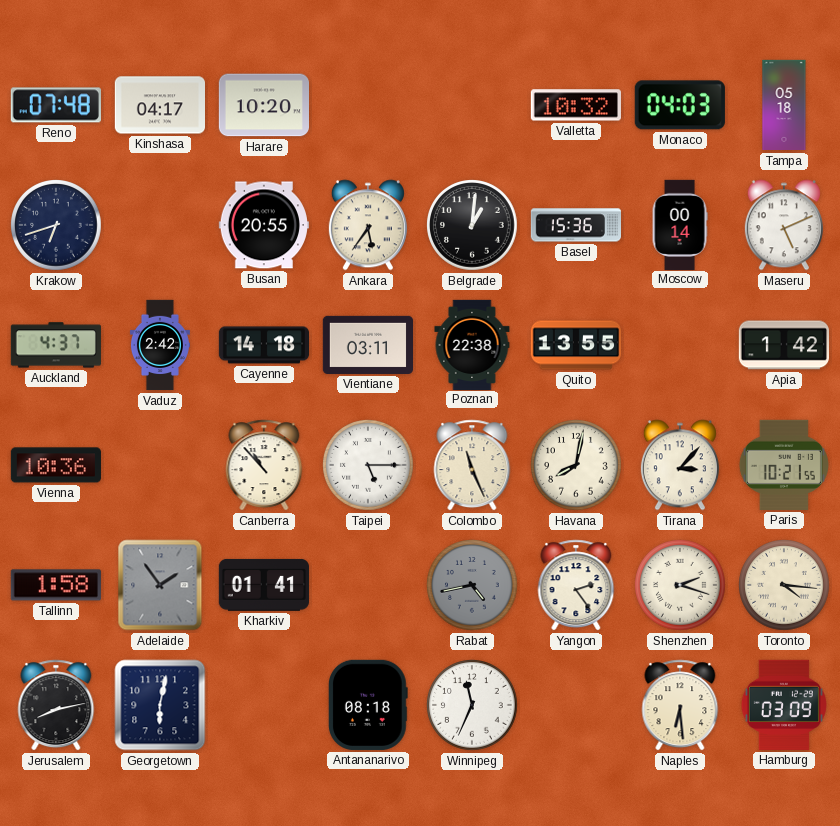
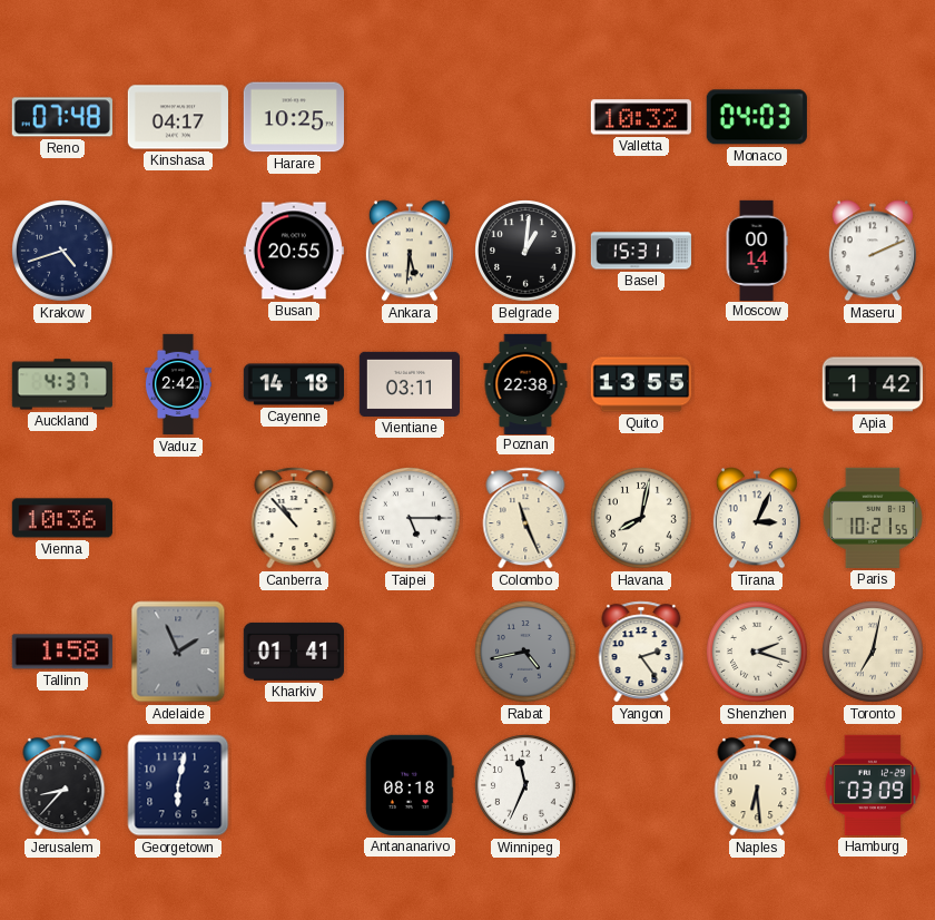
Harare: 10:20 -> 10:25 (293, 117)
Tampa: 05:18 -> none (784, 105)
Krakow: 6:42 -> 4:42 (63, 252)
Ankara: 5:36 -> 5:31 (410, 251)
Basel: 15:36 -> 15:31 (640, 251)
Maseru: 5:11 -> 2:11 (873, 251)
Tirana: 3:07 -> 3:04 (757, 518)
Adelaide: 1:54 -> 1:56 (178, 652)
Toronto: 4:16 -> 7:02 (874, 653)
Jerusalem: 8:13 -> 8:37 (62, 785)
